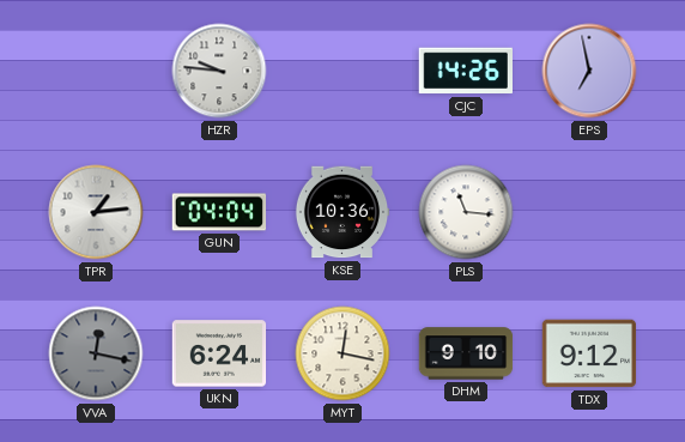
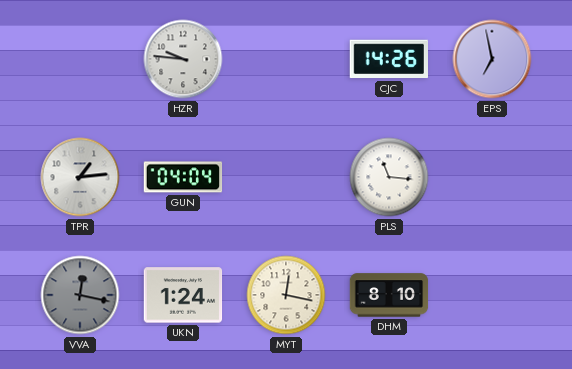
KSE: 10:36 -> none (342, 212)
UKN: 6:24 -> 1:24 (183, 295)
DHM: 9:10 -> 8:10 (389, 295)
TDX: 9:12 -> none (589, 353)
